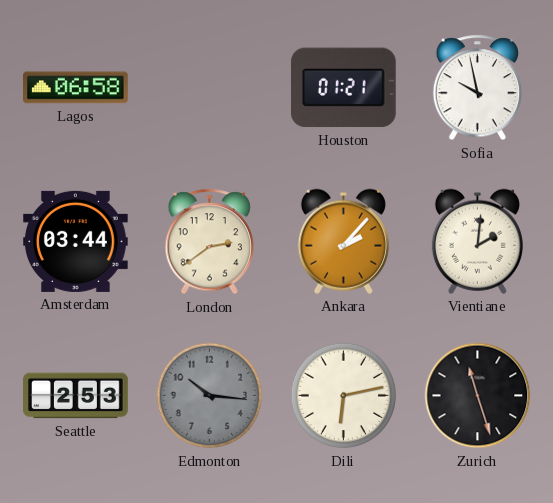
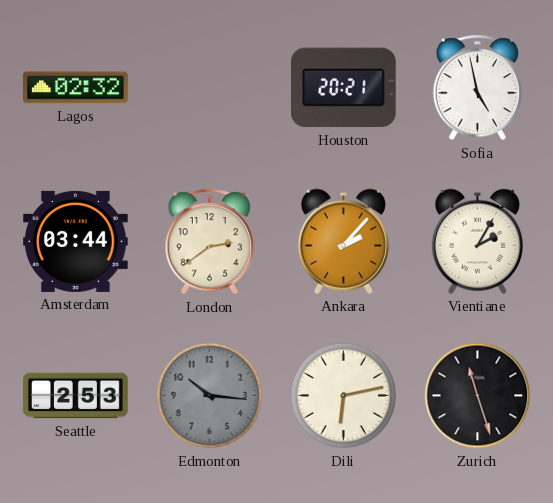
Lagos: 06:58 -> 02:32 (76, 88)
Houston: 01:21 -> 20:21 (343, 88)
Sofia: 9:58 -> 4:58 (477, 88)
Vientiane: 2:01 -> 2:05 (477, 241)
